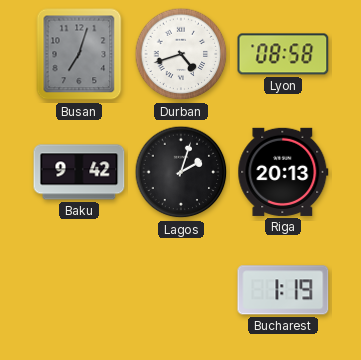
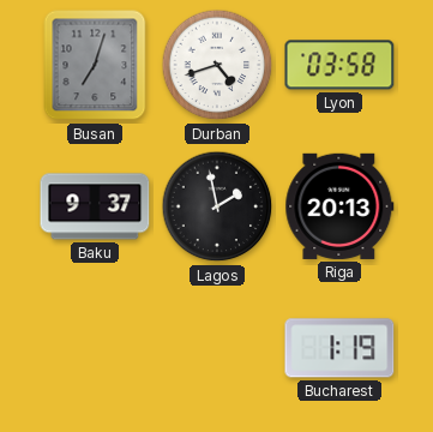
Lyon: 08:58 -> 03:58 (339, 65)
Baku: 9:42 -> 9:37 (95, 206)
Lagos: 2:03 -> 1:58 (217, 206)
